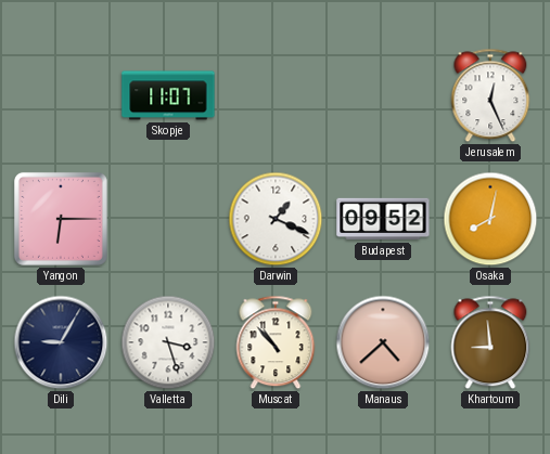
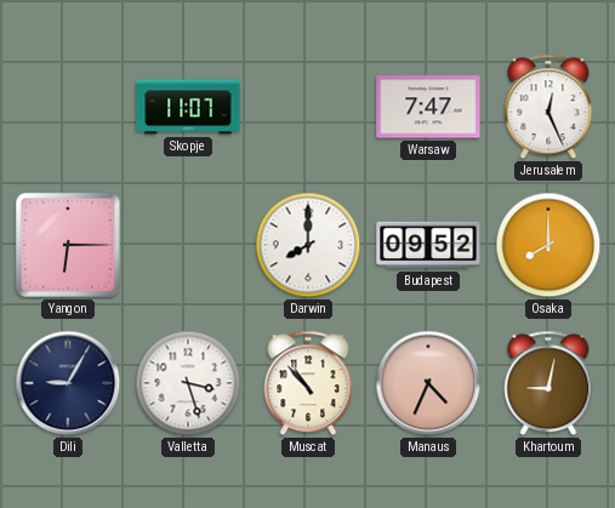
Warsaw: none -> 7:47 (428, 107)
Darwin: 1:19 -> 8:00 (308, 245)
Osaka: 8:02 -> 8:00 (548, 245)
Manaus: 4:38 -> 4:34 (428, 383)
Khartoum: 8:59 -> 9:02 (548, 383)
